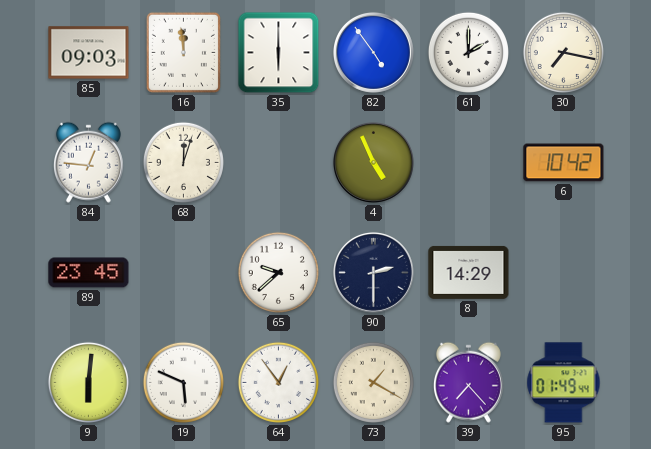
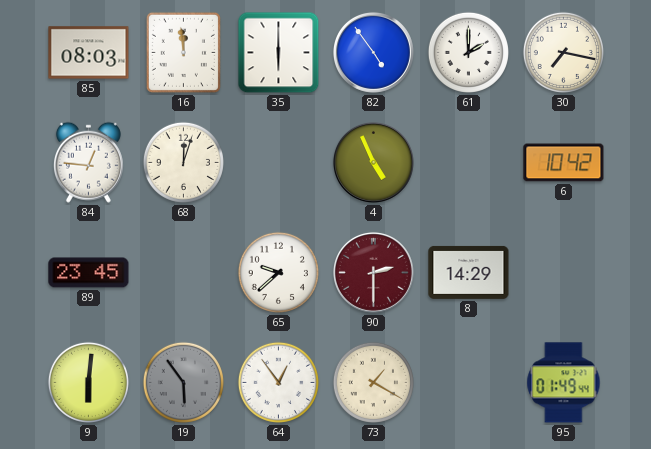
85: 09:03 -> 08:03 (89, 53)
90 dial: navy -> burgundy (373, 272)
19: 5:49 -> 5:54 (183, 382)
19 dial: white -> grey (183, 382)
39: 7:23 -> none (468, 382)
